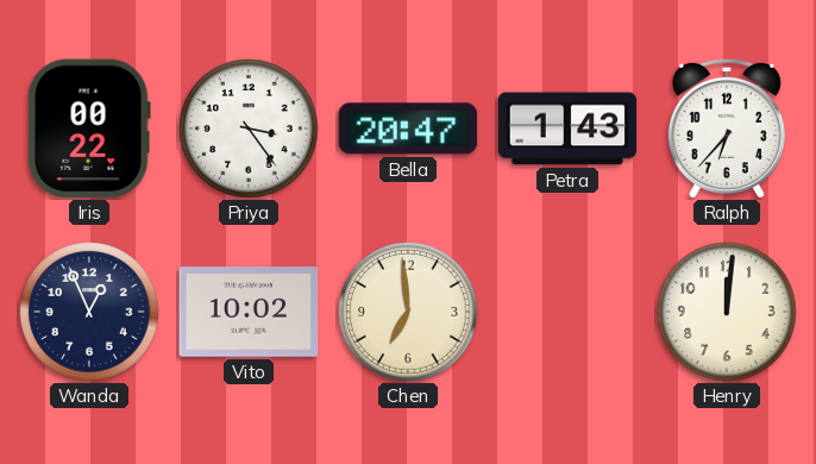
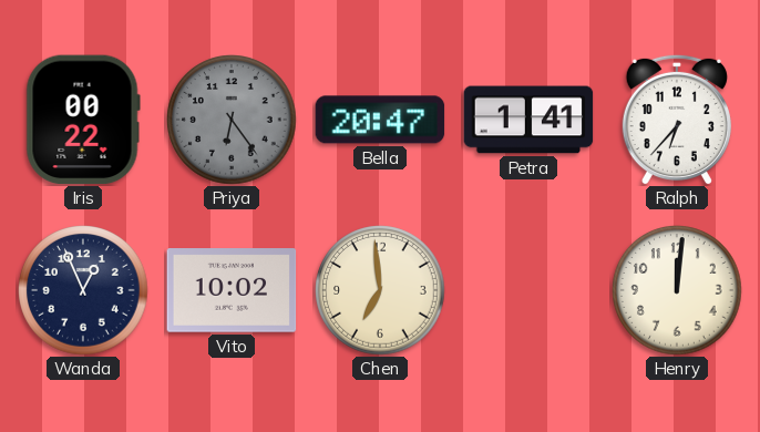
Priya: 3:24 -> 6:24 (232, 120)
Priya dial: white -> grey (232, 120)
Petra: 1:43 -> 1:41 (528, 120)
